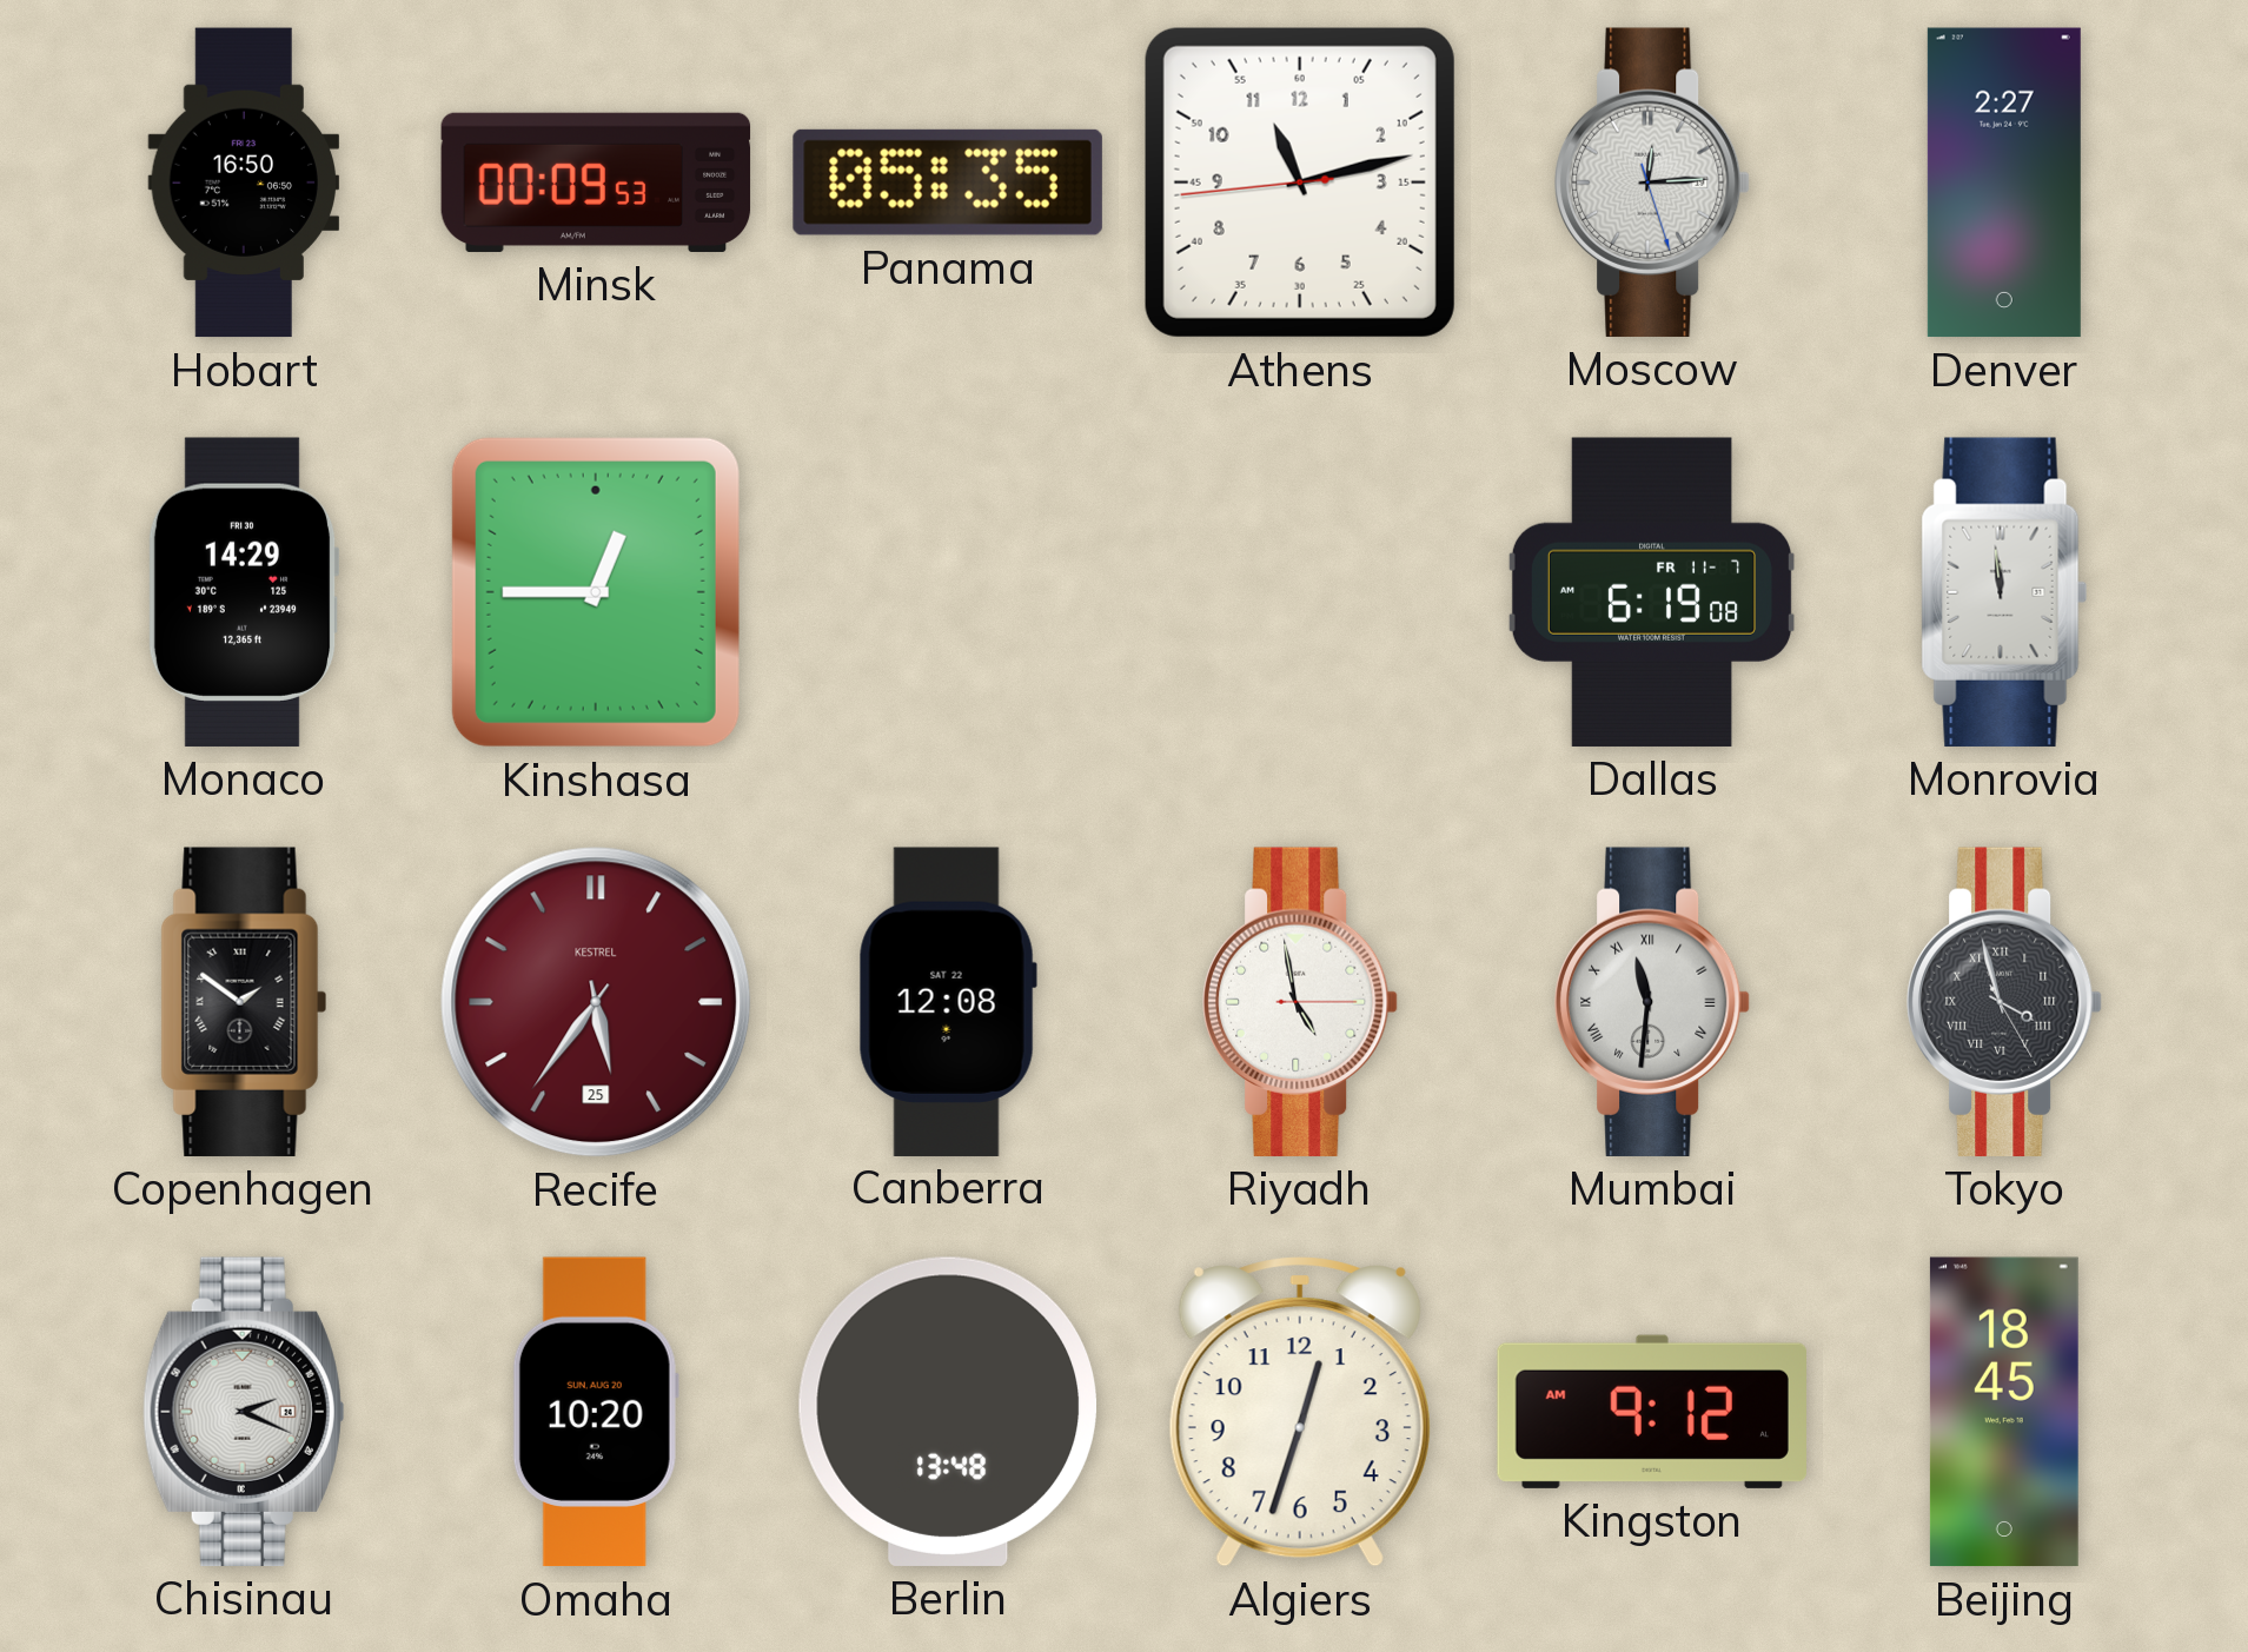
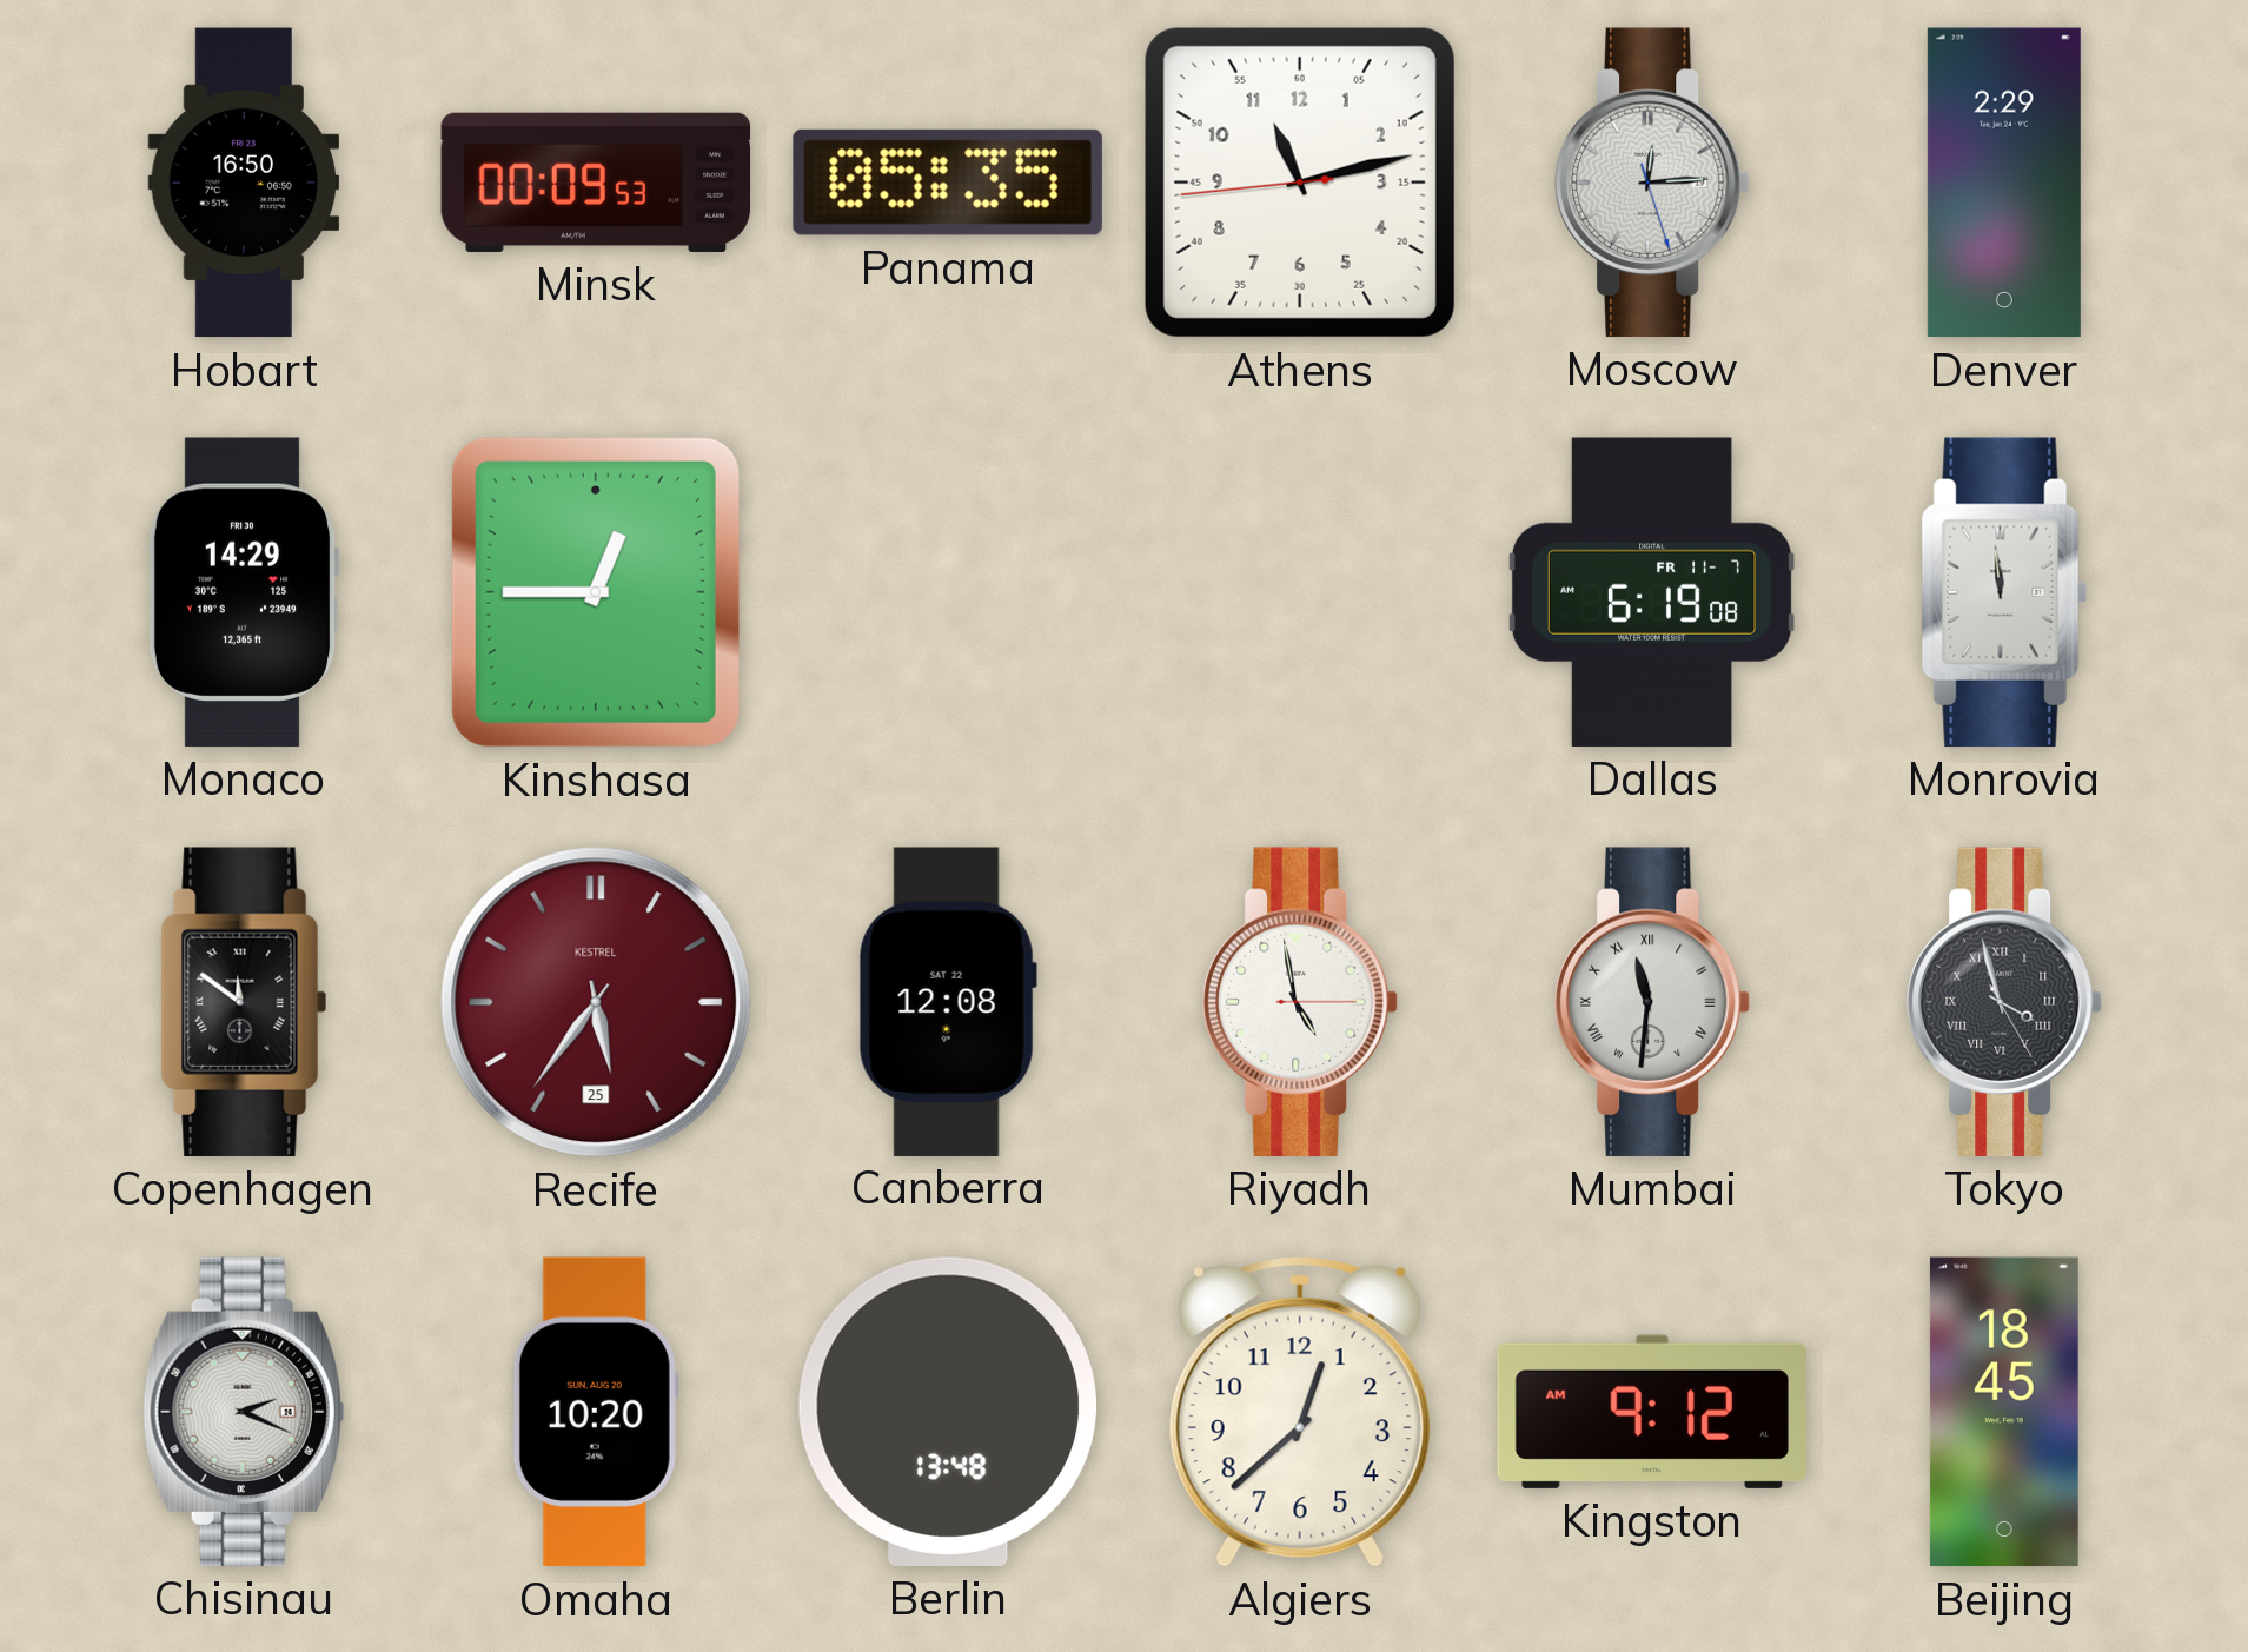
Denver: 2:27 -> 2:29 (2004, 183)
Copenhagen: 1:51 -> 11:51 (244, 1002)
Algiers: 12:33 -> 12:38 (1300, 1412)
